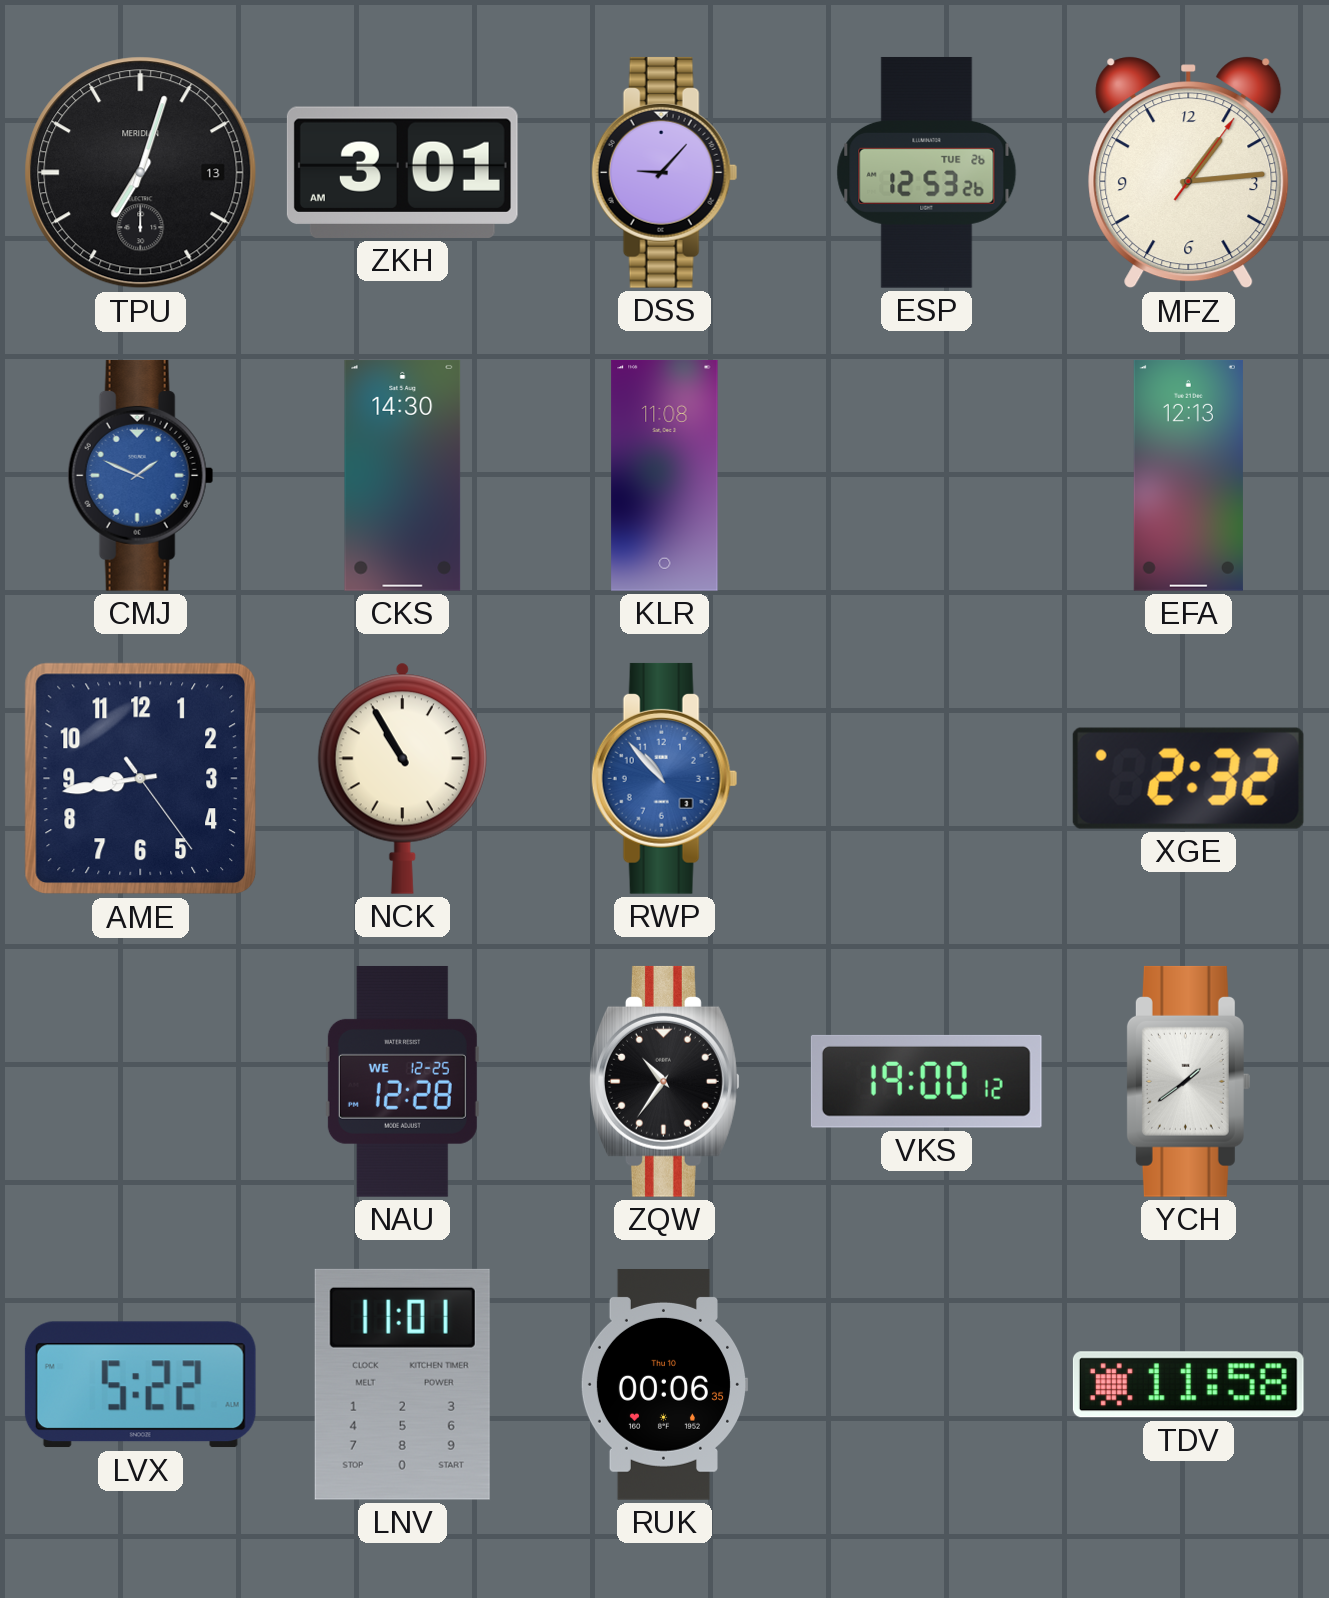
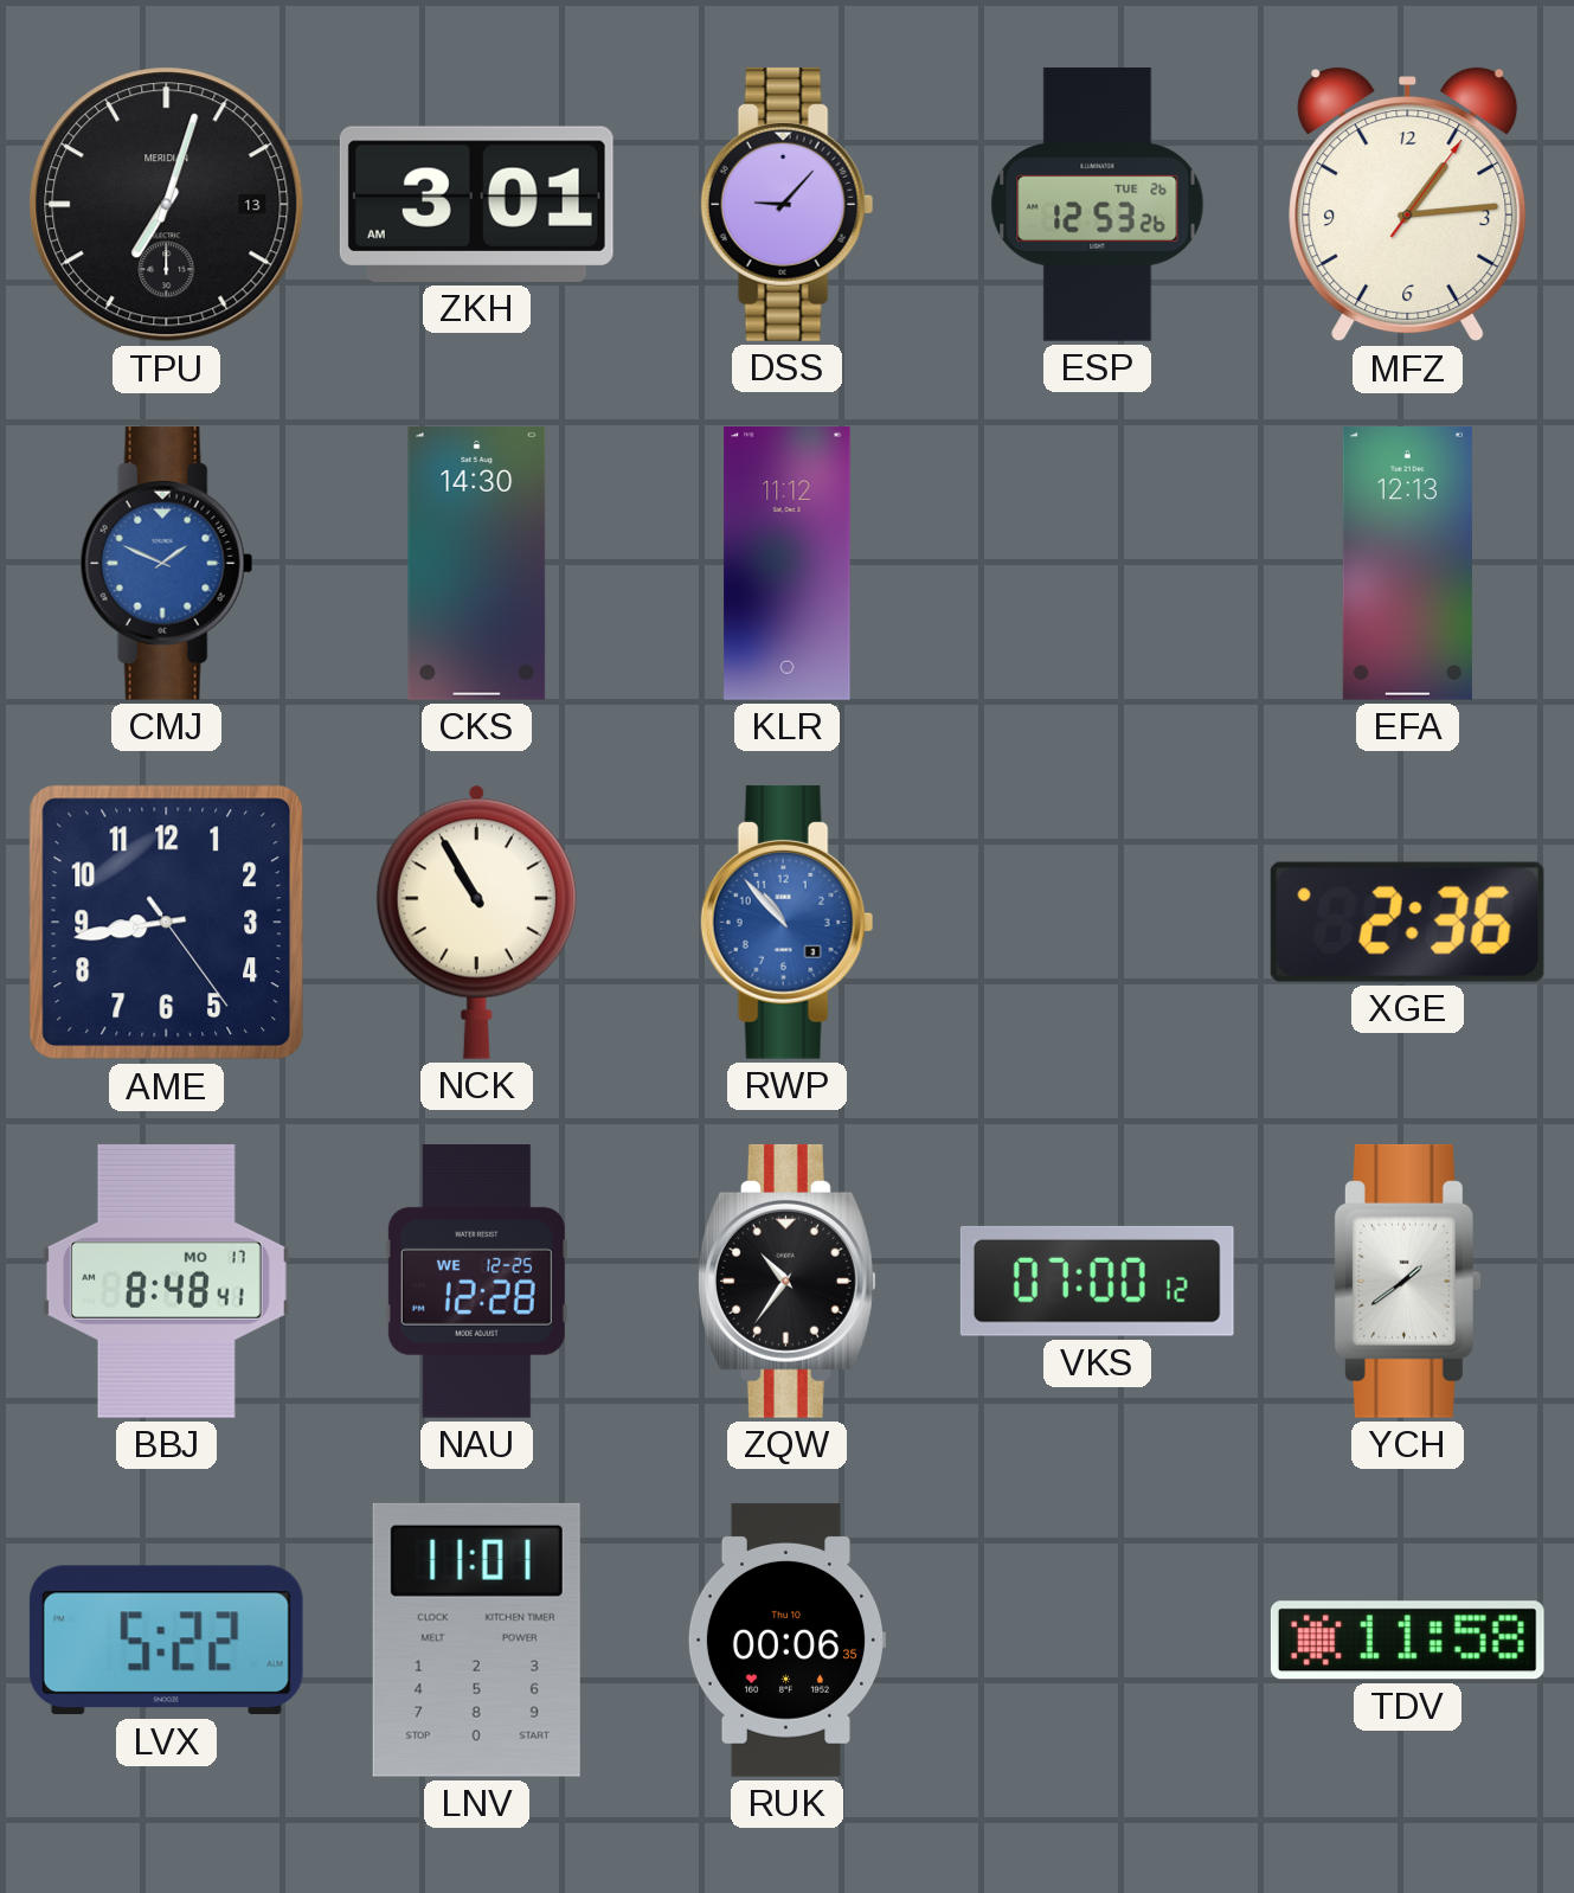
KLR: 11:08 -> 11:12 (788, 564)
XGE: 2:32 -> 2:36 (1407, 922)
BBJ: none -> 8:48 (166, 1281)
VKS: 19:00 -> 07:00 (1097, 1281)
